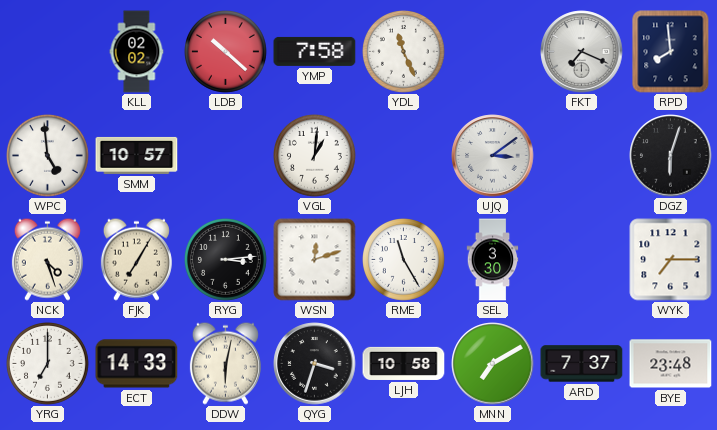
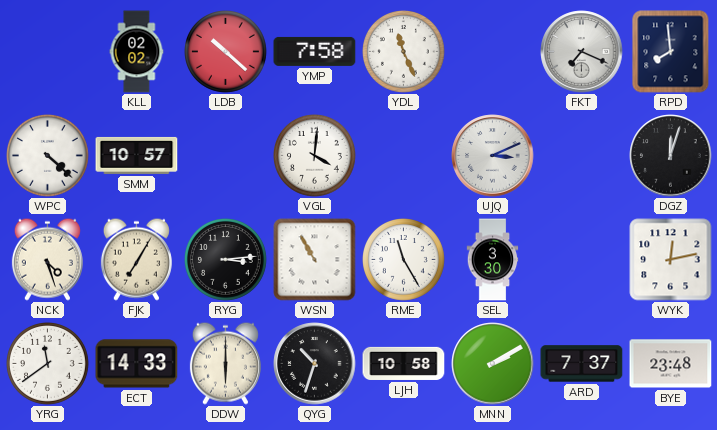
WPC: 4:59 -> 4:22 (48, 156)
VGL: 1:01 -> 4:01 (315, 156)
UJQ: 3:09 -> 3:11 (493, 156)
DGZ: 6:03 -> 12:03 (671, 156)
WSN: 12:12 -> 10:55 (315, 260)
WYK: 7:15 -> 12:13 (671, 260)
YRG: 7:00 -> 11:39 (48, 364)
DDW: 6:02 -> 6:00 (225, 363)
QYG: 3:33 -> 10:33 (315, 364)
MNN: 7:10 -> 2:10 (493, 364)
